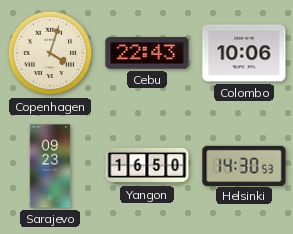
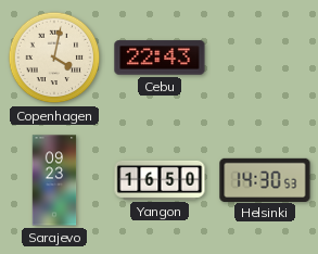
Copenhagen: 4:03 -> 4:02 (54, 58)
Colombo: 10:06 -> none (244, 53)
